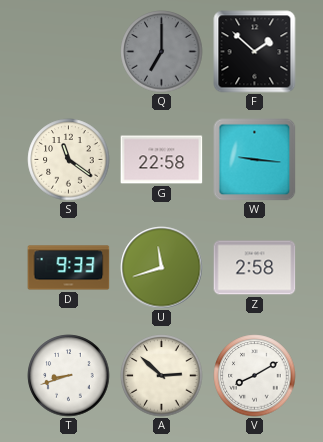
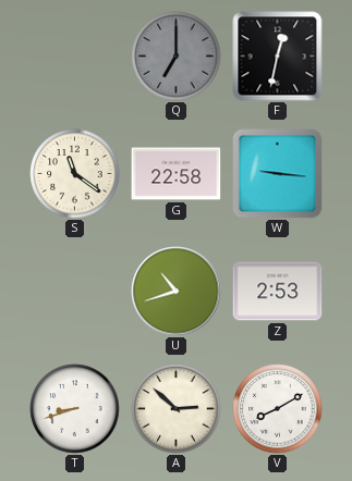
F: 1:52 -> 12:32 (278, 57)
D: 9:33 -> none (69, 268)
U: 11:42 -> 10:42 (177, 292)
Z: 2:58 -> 2:53 (278, 292)
